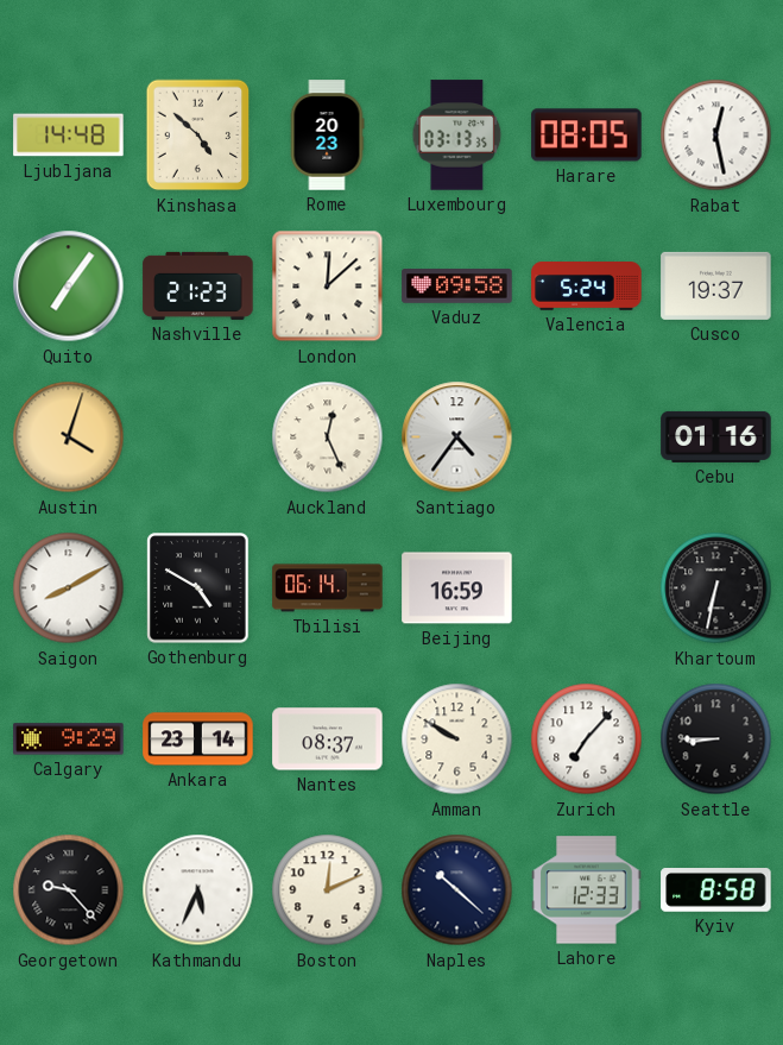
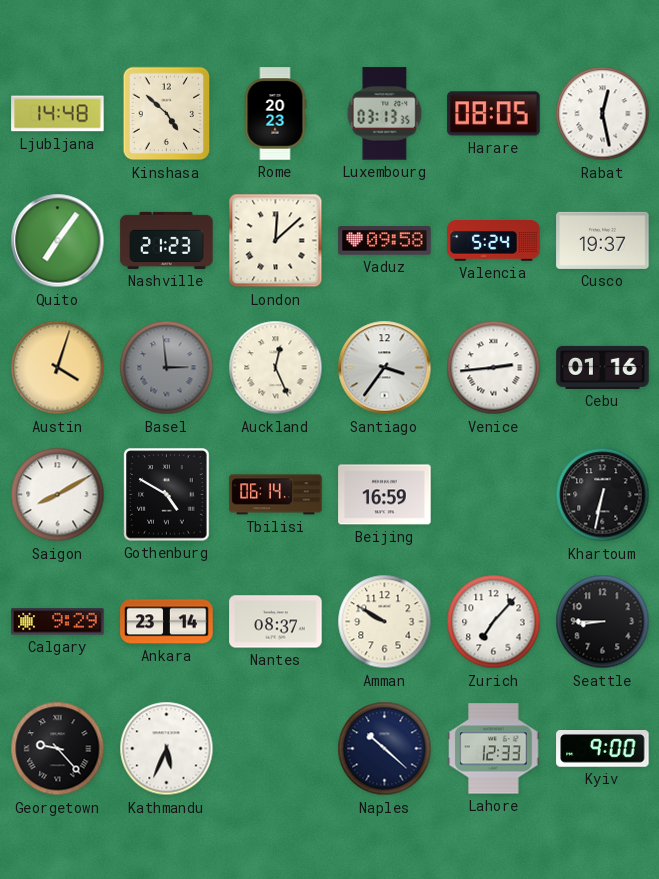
Basel: none -> 2:59 (167, 368)
Santiago: 4:36 -> 3:36 (385, 368)
Venice: none -> 2:44 (494, 368)
Boston: 12:11 -> none (328, 890)
Kyiv: 8:58 -> 9:00 (603, 749)
